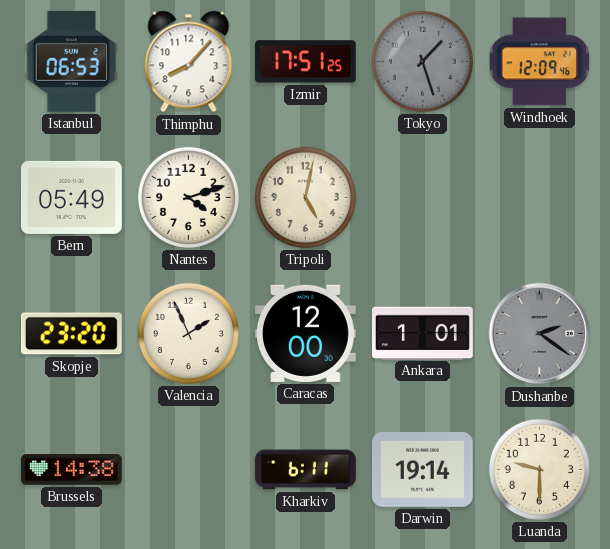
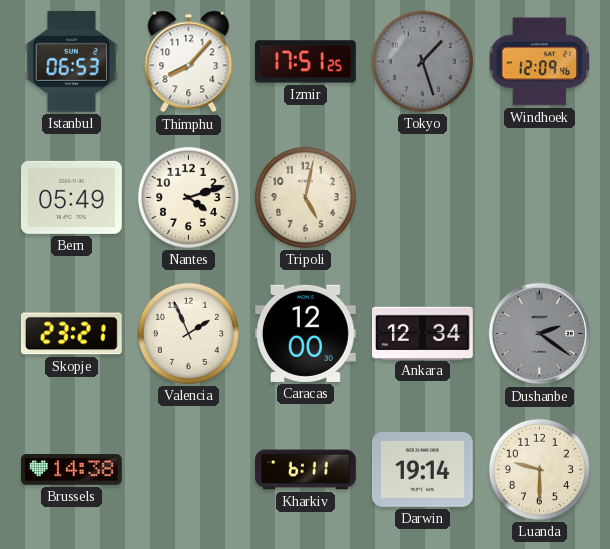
Skopje: 23:20 -> 23:21 (71, 334)
Ankara: 1:01 -> 12:34 (423, 333)
